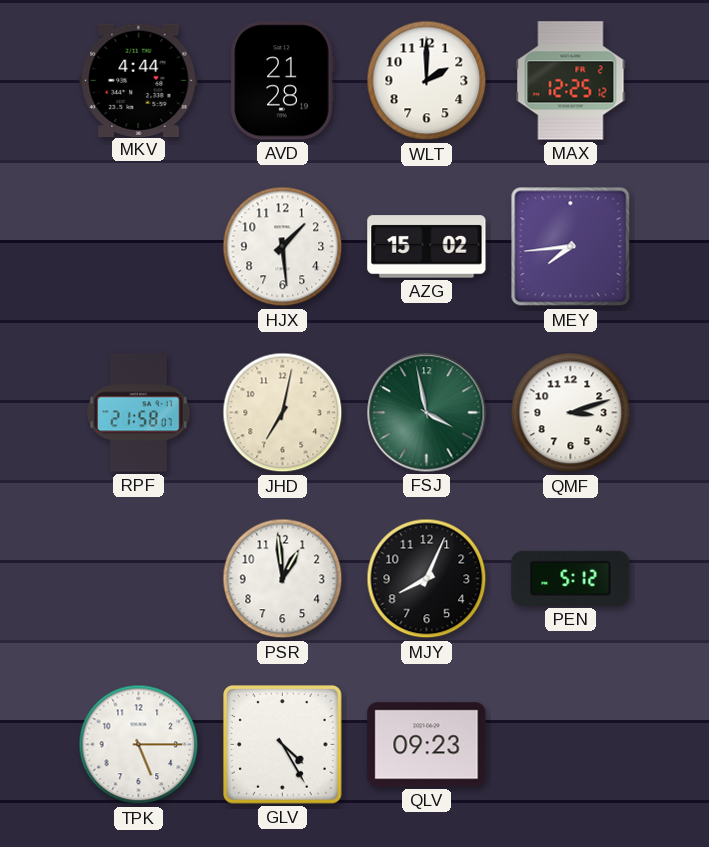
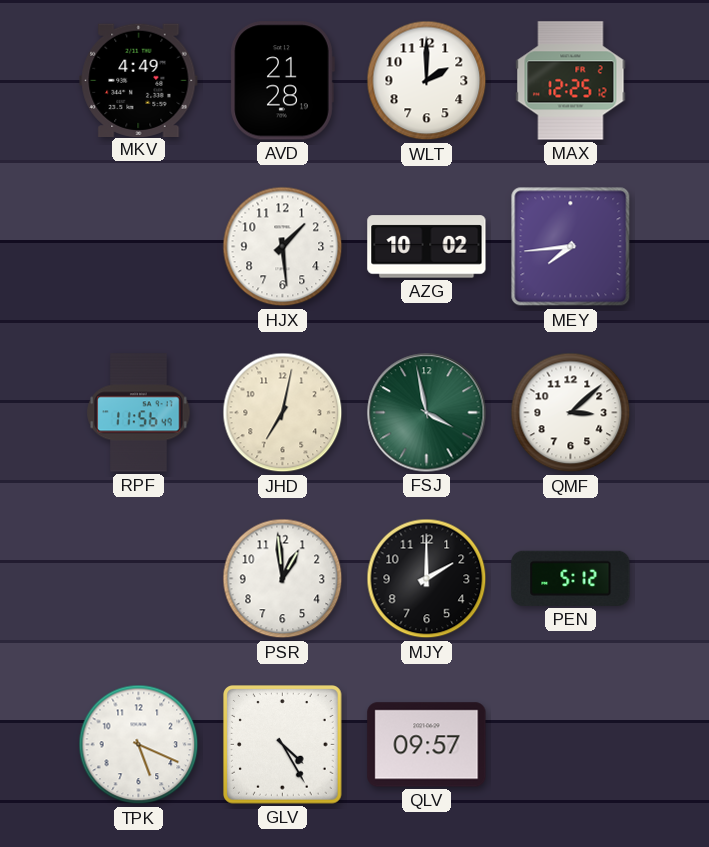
MKV: 4:44 -> 4:49 (139, 80)
AZG: 15:02 -> 10:02 (427, 247)
RPF: 21:58 -> 11:56 (139, 413)
QMF: 3:12 -> 3:08 (571, 413)
MJY: 8:04 -> 2:00 (427, 579)
TPK: 5:15 -> 5:19 (139, 745)
QLV: 09:23 -> 09:57 (427, 745)
